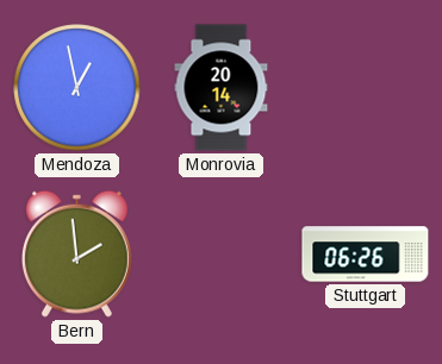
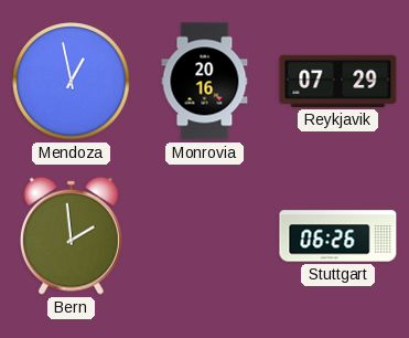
Monrovia: 20:14 -> 20:16 (205, 82)
Reykjavik: none -> 07:29 (338, 81)
